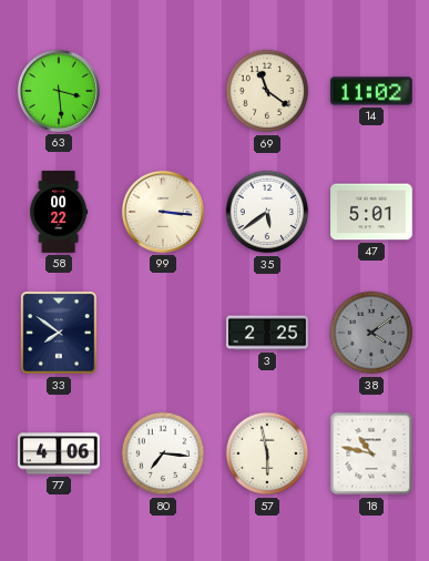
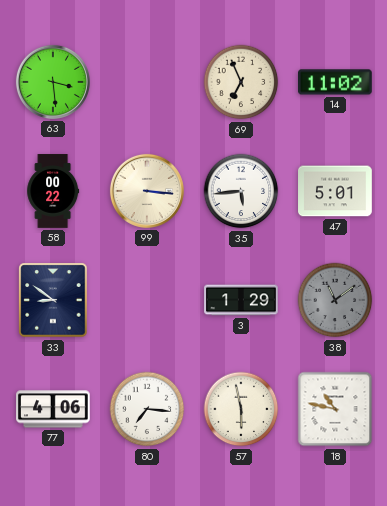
69: 11:21 -> 6:56 (241, 82)
35: 5:39 -> 5:44 (241, 191)
33: 7:51 -> 8:51 (53, 300)
3: 2:25 -> 1:29 (241, 300)
38: 4:09 -> 11:09 (335, 300)
